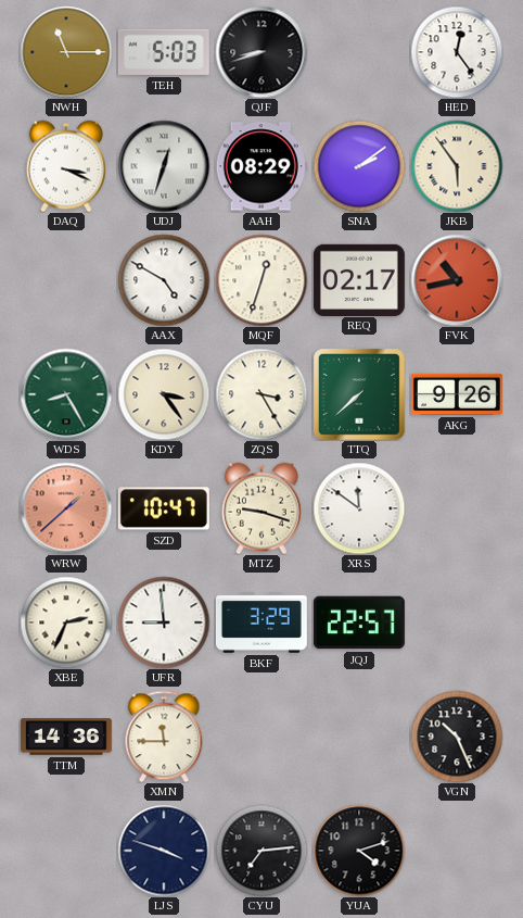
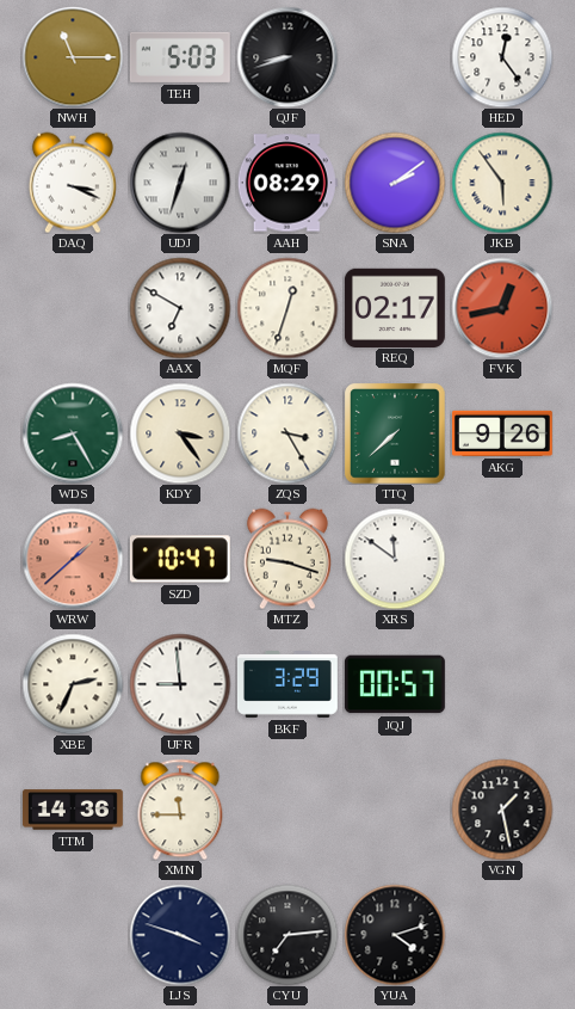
AAX: 4:50 -> 6:50 (180, 308)
FVK: 10:43 -> 12:43 (502, 308)
JQJ: 22:57 -> 00:57 (395, 684)
VGN: 10:26 -> 1:28 (502, 810)
